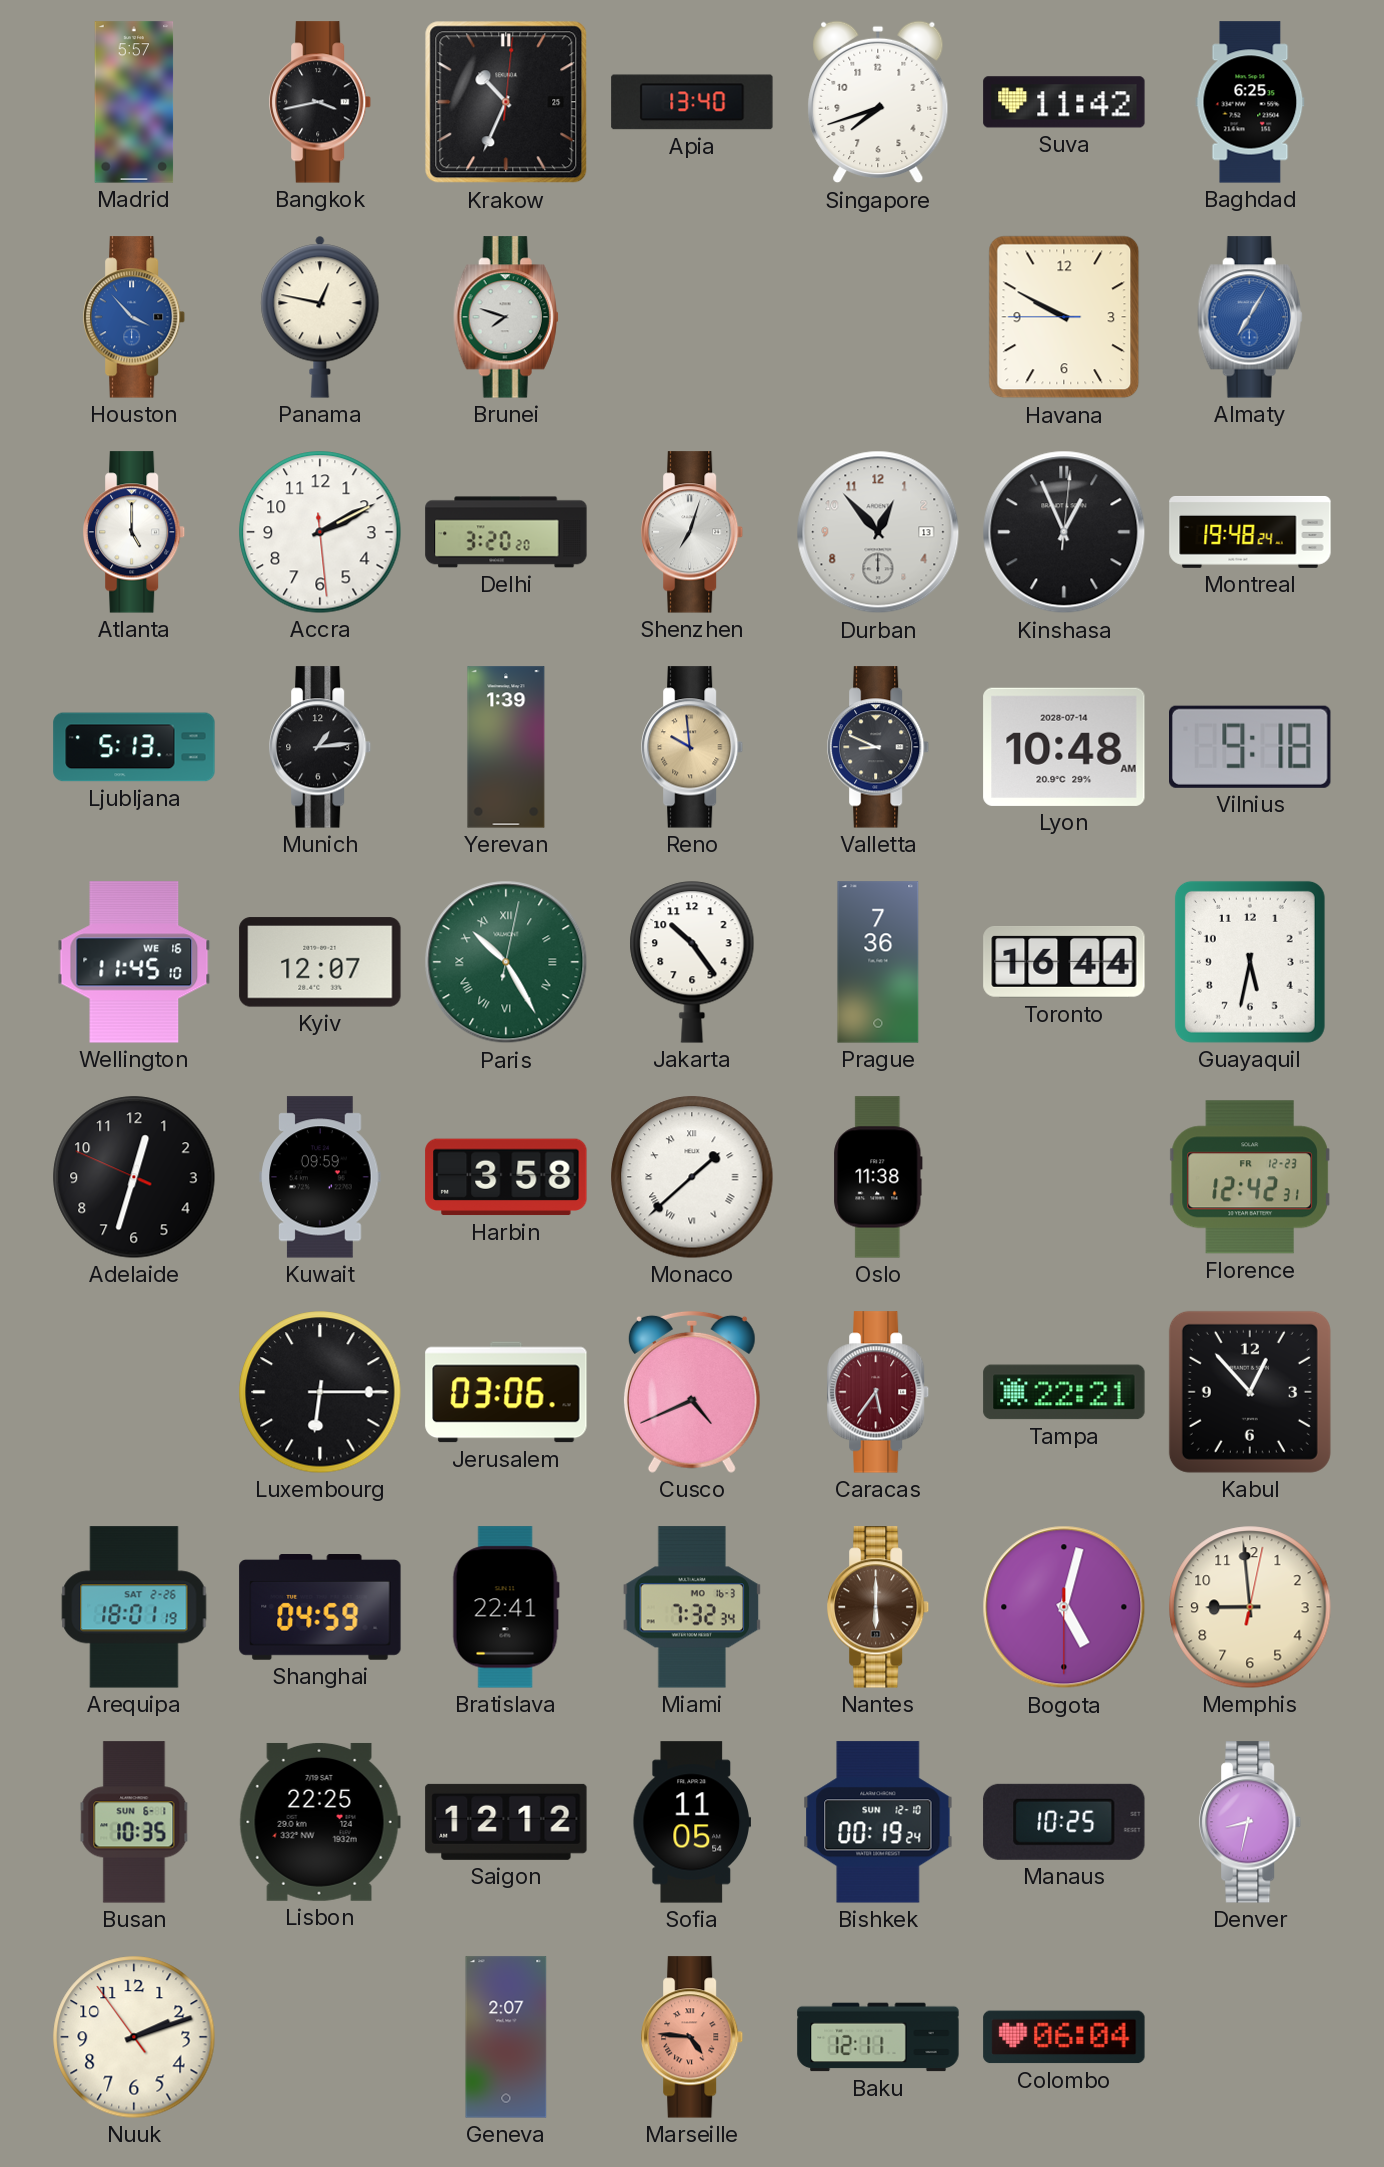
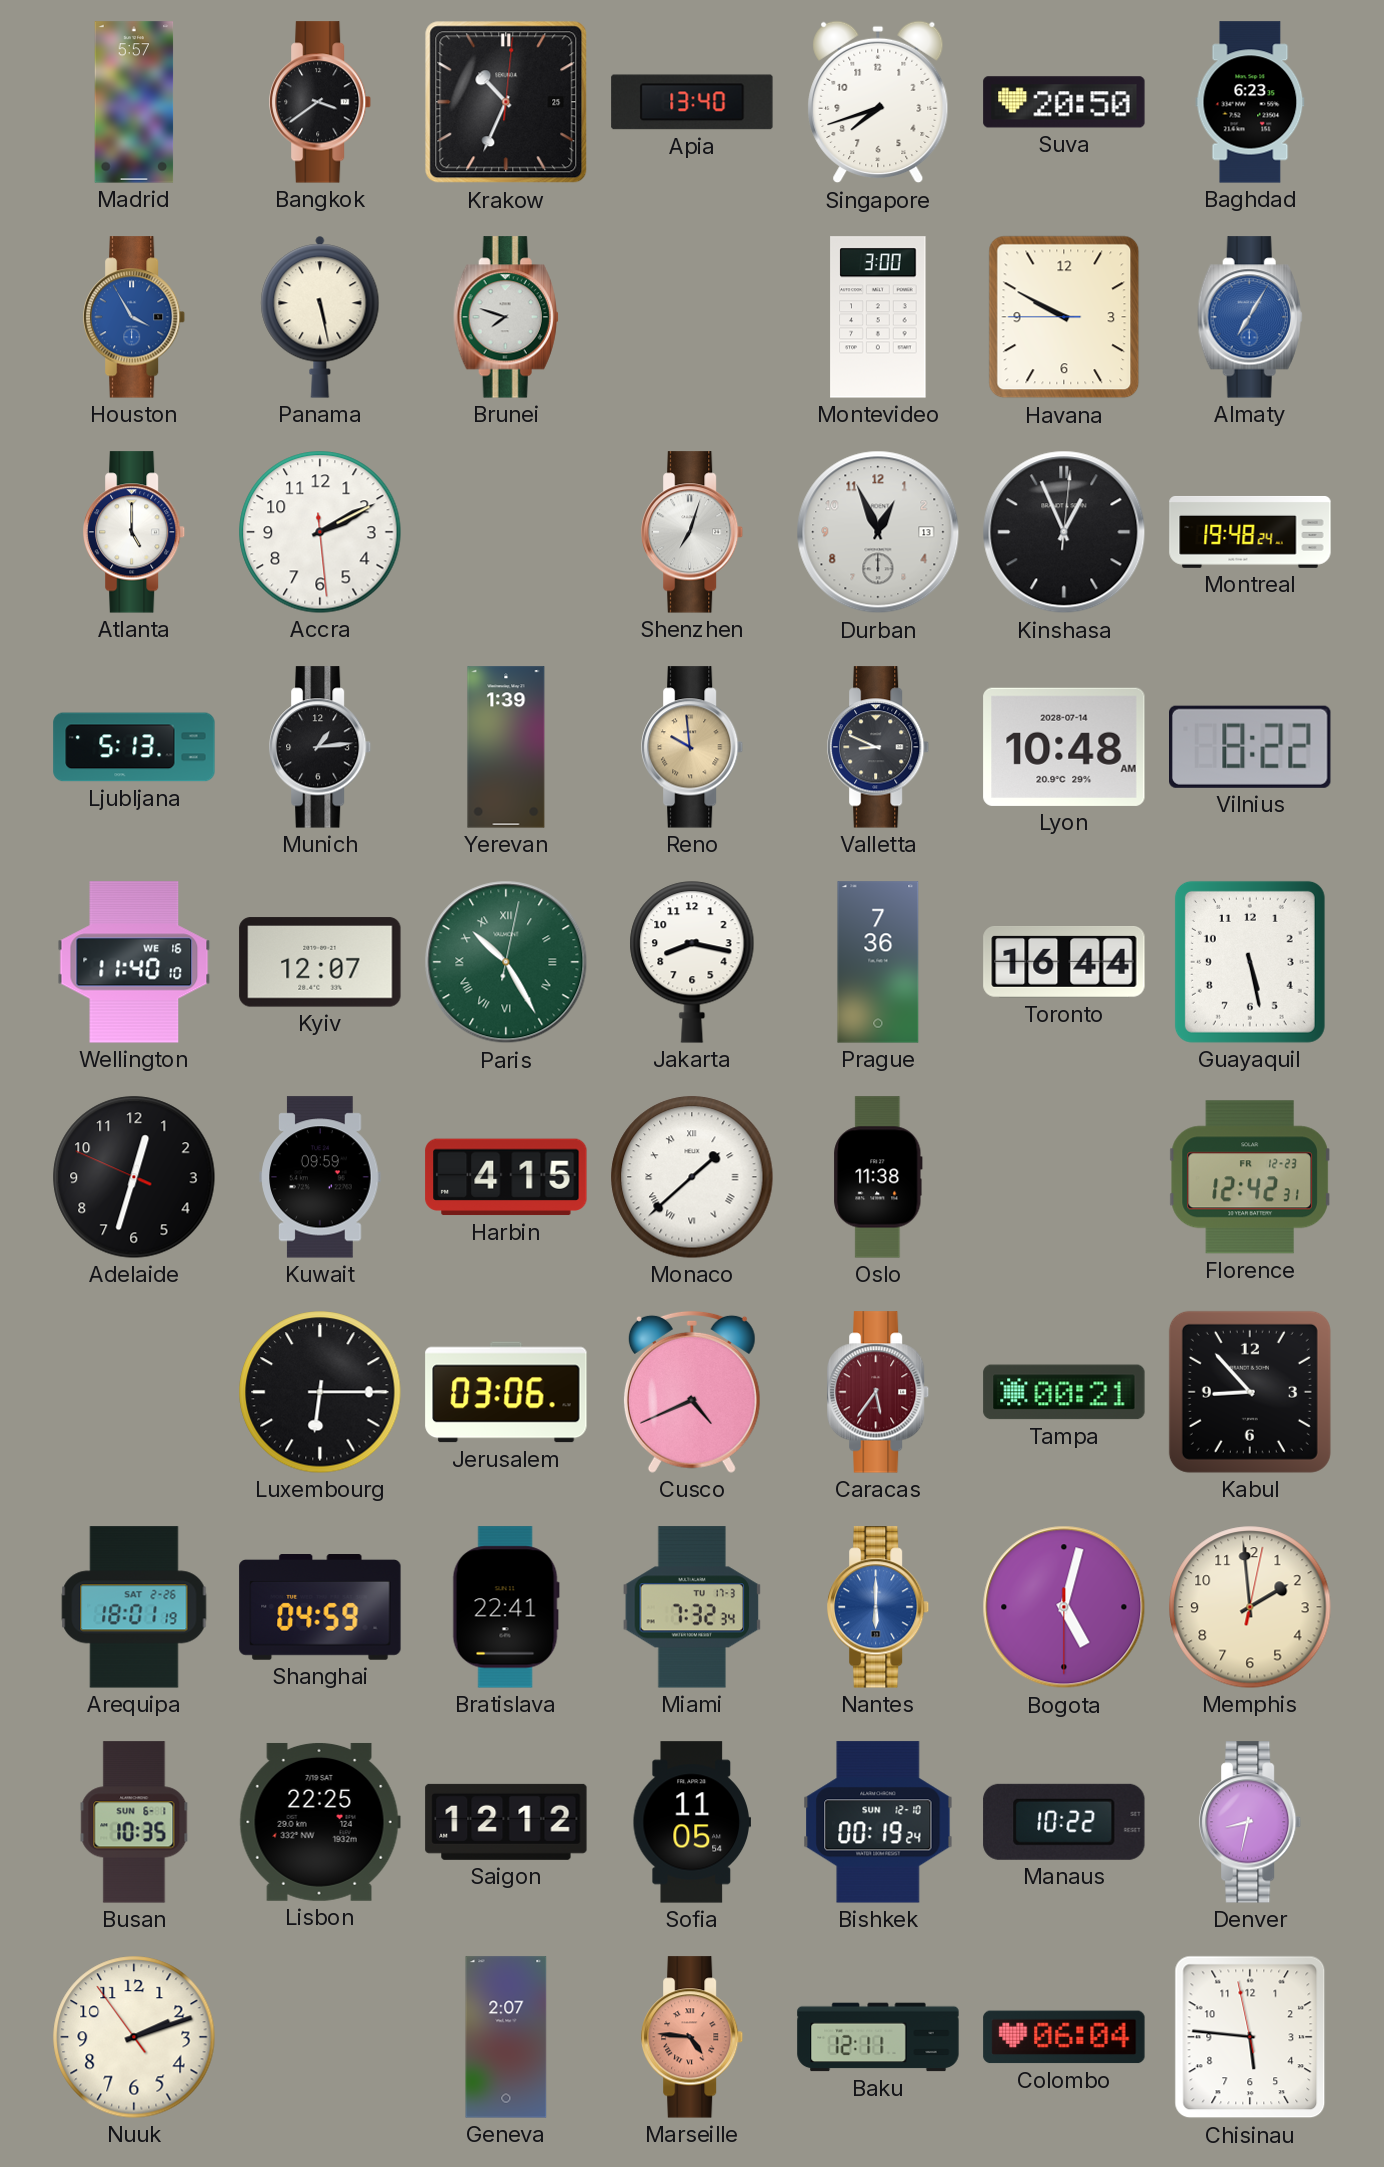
Bangkok: 3:43 -> 3:39 (321, 102)
Suva: 11:42 -> 20:50 (1064, 102)
Baghdad: 6:25 -> 6:23 (1250, 102)
Houston: 3:53 -> 3:55 (135, 317)
Panama: 12:47 -> 5:28 (320, 317)
Montevideo: none -> 3:00 (878, 317)
Delhi: 3:20 -> none (506, 532)
Durban: 12:53 -> 12:56 (878, 532)
Vilnius: 9:18 -> 8:22 (1251, 747)
Wellington: 11:45 -> 11:40 (134, 962)
Jakarta: 10:24 -> 8:17 (692, 962)
Guayaquil: 5:32 -> 5:28 (1250, 962)
Harbin: 3:58 -> 4:15 (506, 1177)
Tampa: 22:21 -> 00:21 (1064, 1392)
Kabul: 12:53 -> 8:53 (1250, 1392)
Miami date: MO 16-3 -> TU 17-3 (692, 1607)
Nantes dial: brown -> blue (879, 1607)
Memphis: 8:59 -> 1:59 (1250, 1607)
Manaus: 10:25 -> 10:22 (1064, 1822)
Chisinau: none -> 5:45 (1250, 2037)
